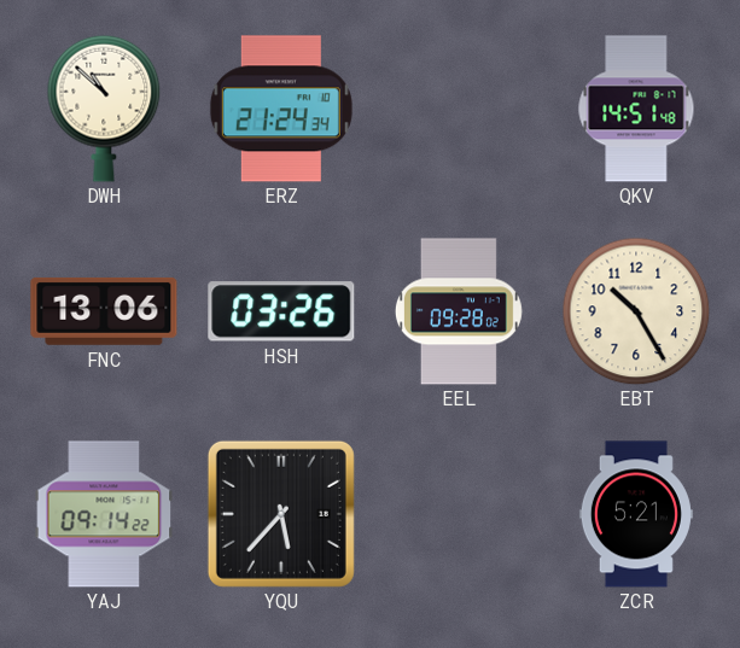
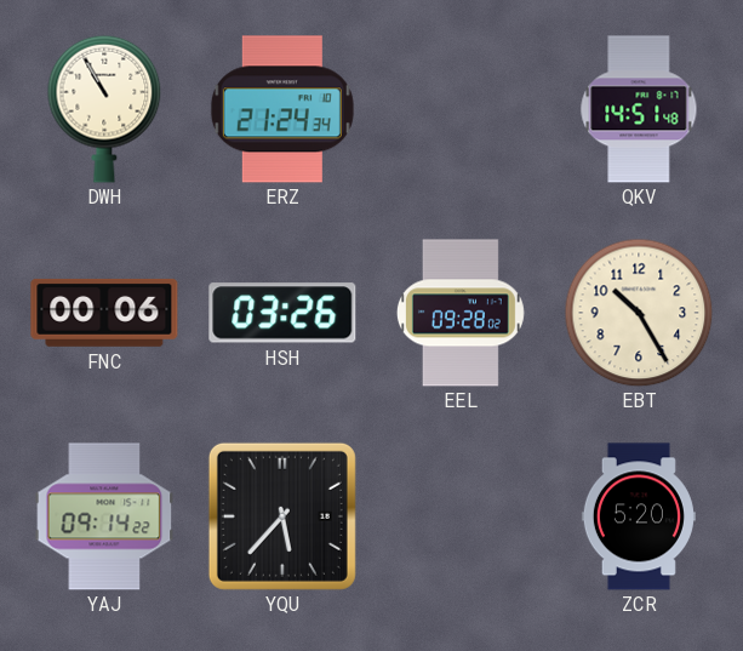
DWH: 10:52 -> 10:55 (104, 109)
FNC: 13:06 -> 00:06 (104, 313)
ZCR: 5:21 -> 5:20 (639, 516)
